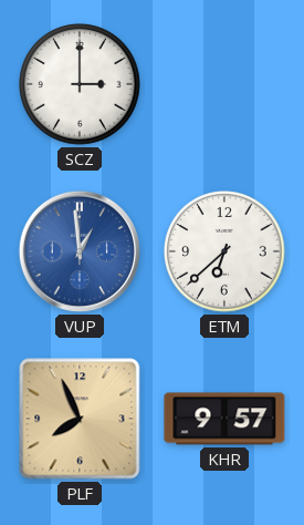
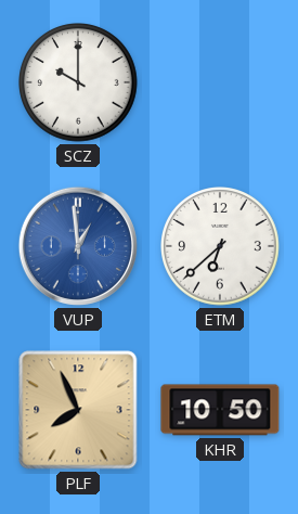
SCZ: 3:00 -> 10:00 (78, 82)
KHR: 9:57 -> 10:50 (220, 410)
